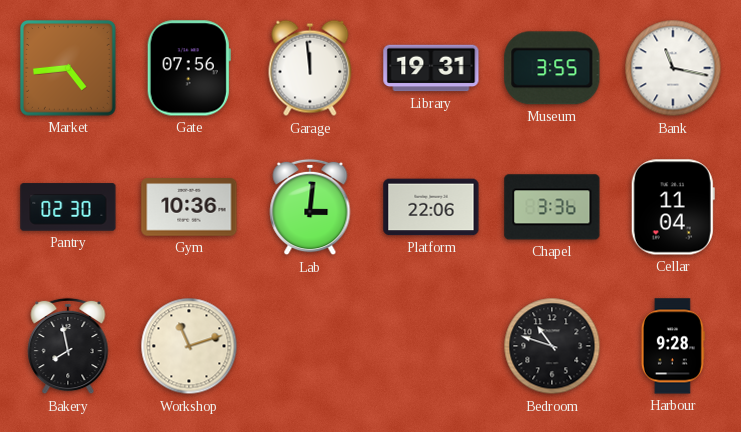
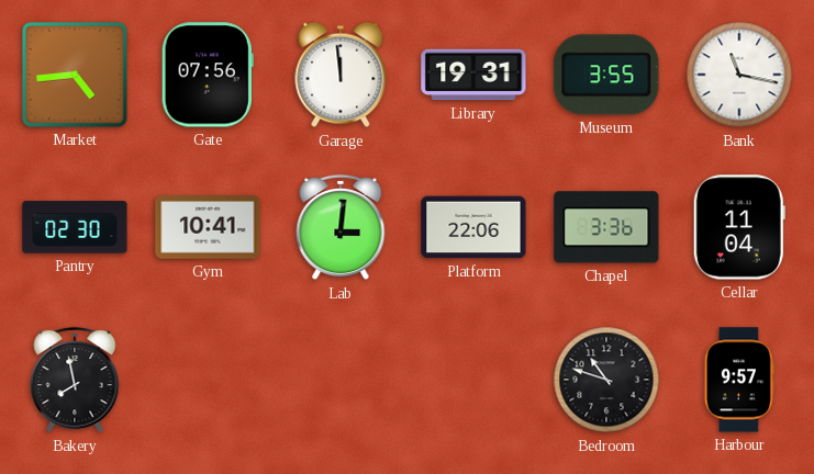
Gym: 10:36 -> 10:41 (208, 227)
Workshop: 11:12 -> none (189, 346)
Harbour: 9:28 -> 9:57 (739, 380)
